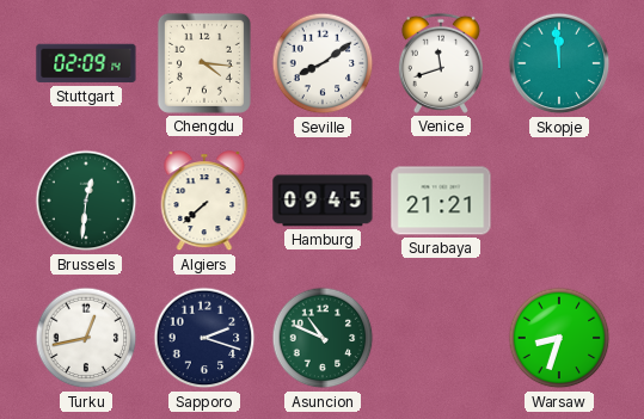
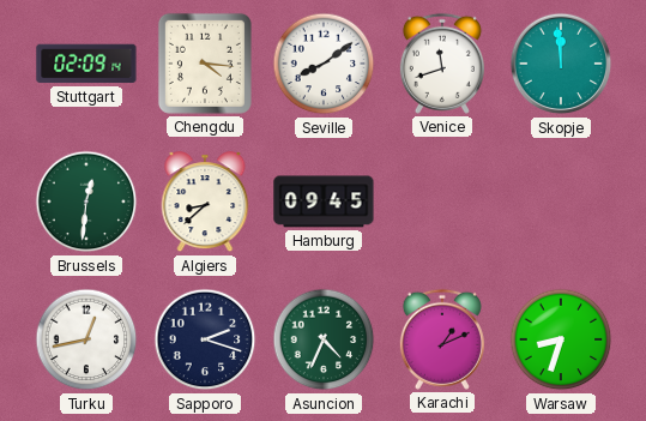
Algiers: 7:38 -> 8:38 (205, 203)
Surabaya: 21:21 -> none (441, 201)
Asuncion: 10:49 -> 4:34 (324, 339)
Karachi: none -> 1:11 (442, 339)
